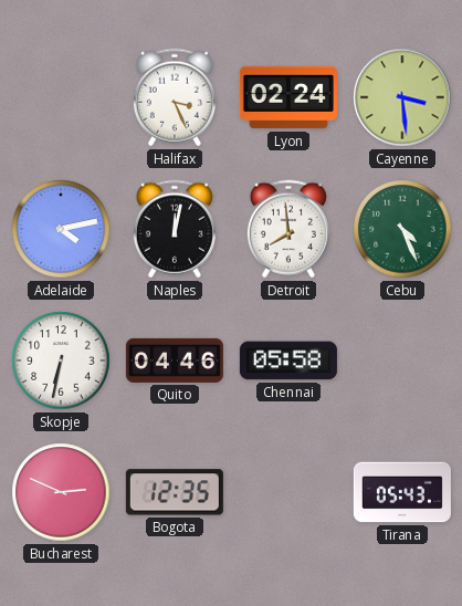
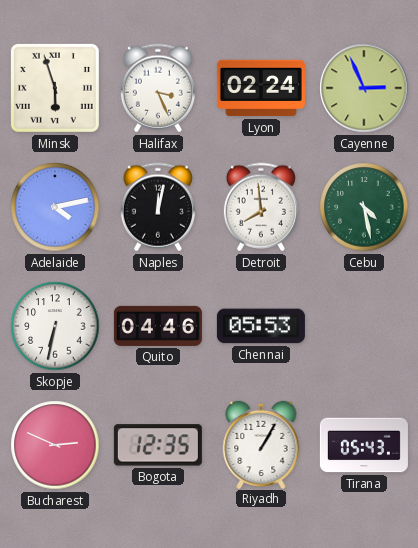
Minsk: none -> 5:57 (55, 88)
Cayenne: 3:29 -> 2:56 (364, 88)
Cebu: 4:26 -> 4:28 (364, 207)
Chennai: 05:58 -> 05:53 (261, 326)
Riyadh: none -> 1:05 (261, 444)
